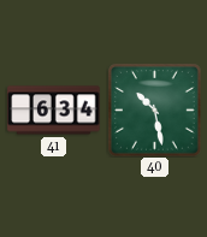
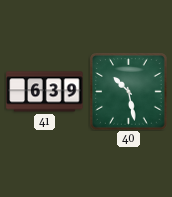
41: 6:34 -> 6:39 (45, 92)
